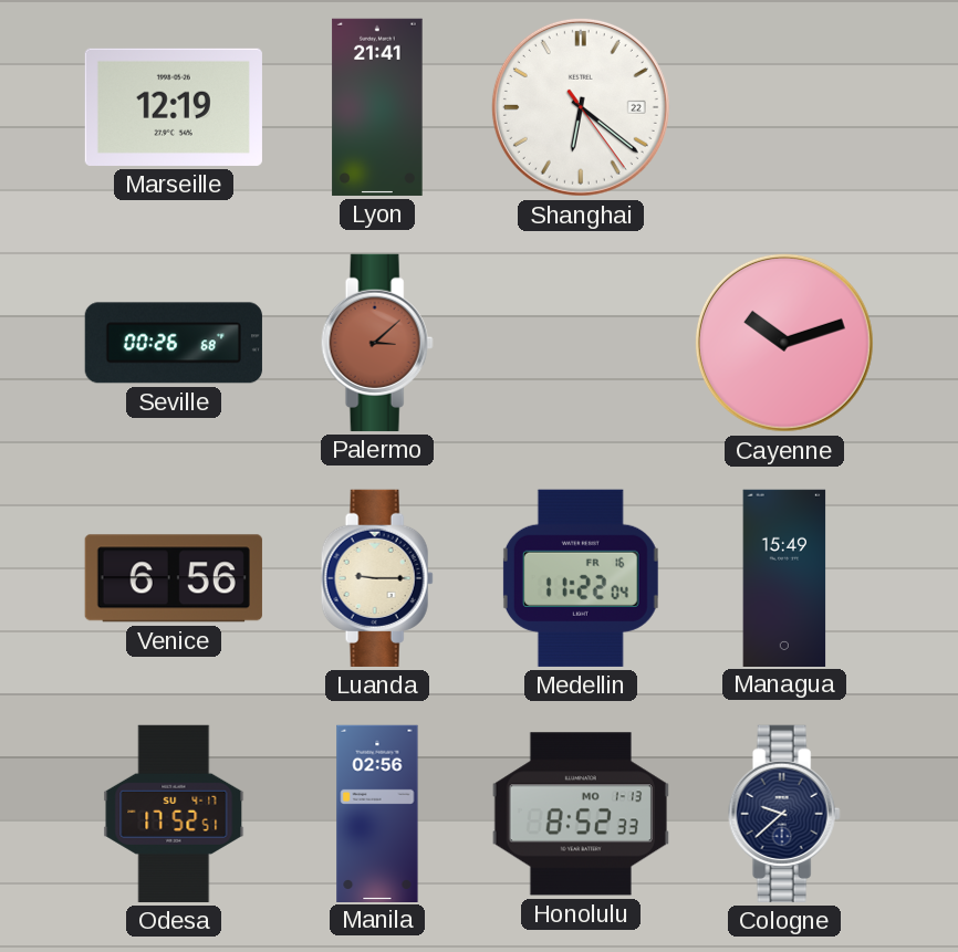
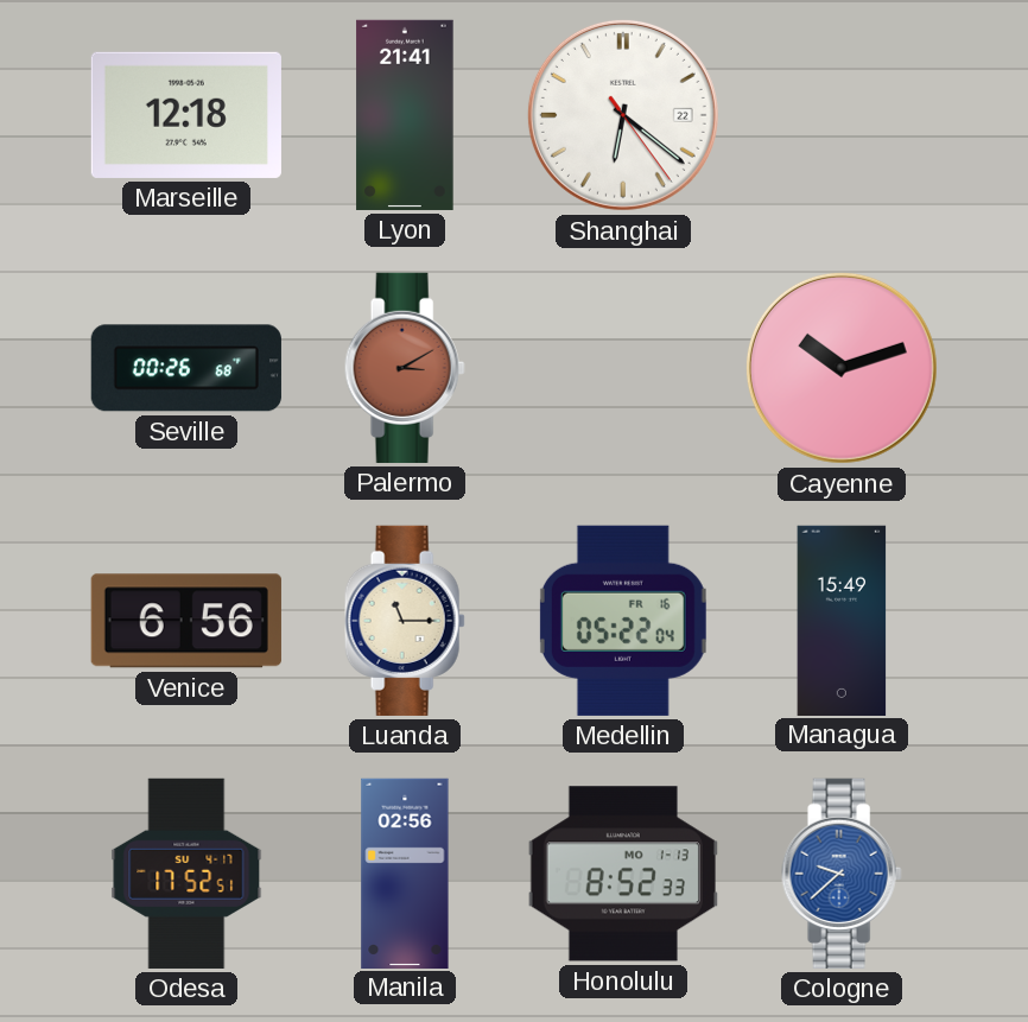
Marseille: 12:19 -> 12:18 (186, 115)
Palermo: 3:08 -> 3:10 (405, 368)
Luanda: 9:15 -> 11:15 (405, 621)
Medellin: 11:22 -> 05:22 (623, 621)
Cologne dial: navy -> blue (842, 874)
